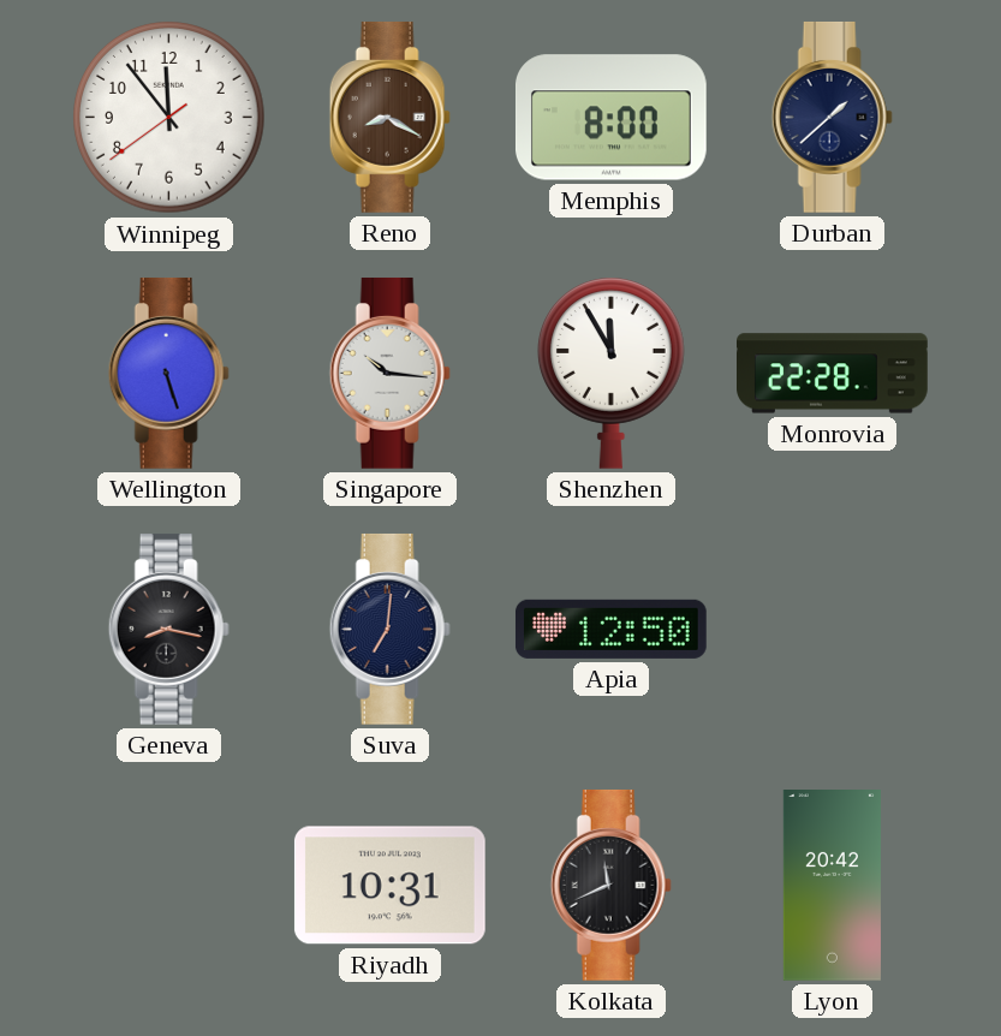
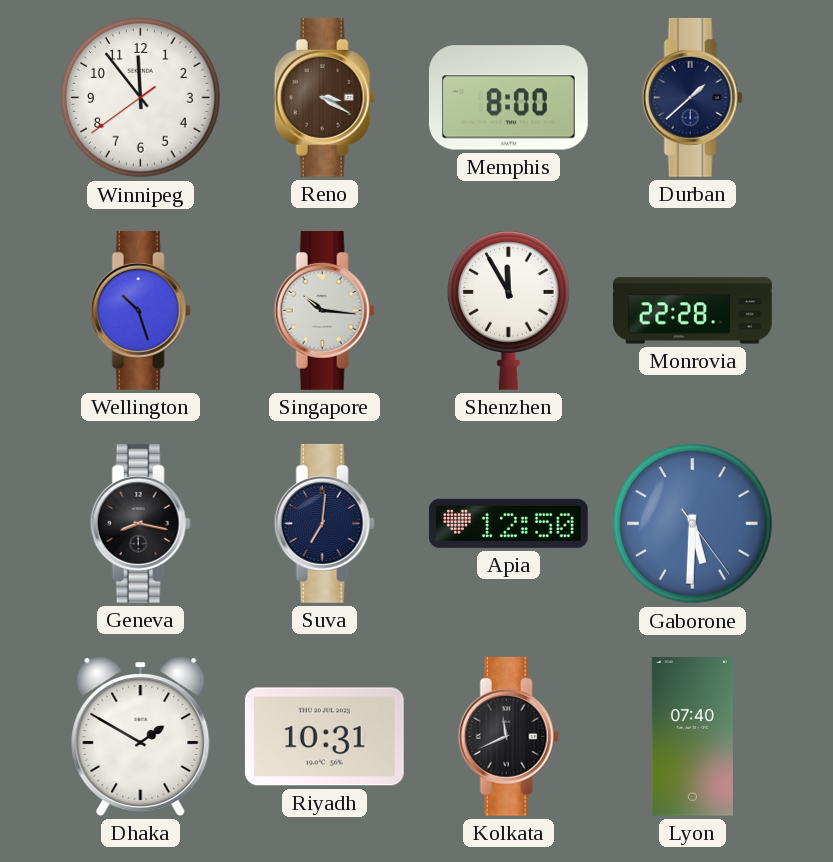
Reno: 8:20 -> 3:20 (324, 97)
Wellington: 5:27 -> 10:27 (140, 310)
Gaborone: none -> 5:30 (693, 524)
Dhaka: none -> 1:50 (141, 736)
Lyon: 20:42 -> 07:40 (692, 737)
